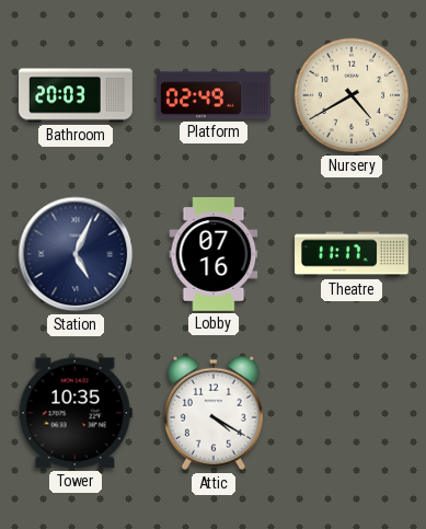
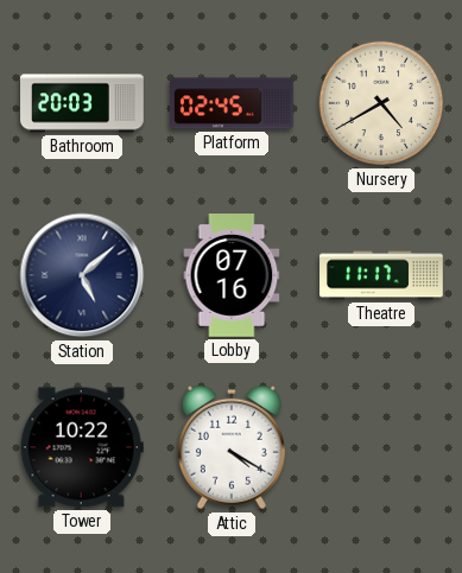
Platform: 02:49 -> 02:45 (233, 103)
Station: 5:04 -> 5:08 (82, 275)
Tower: 10:35 -> 10:22 (82, 447)
